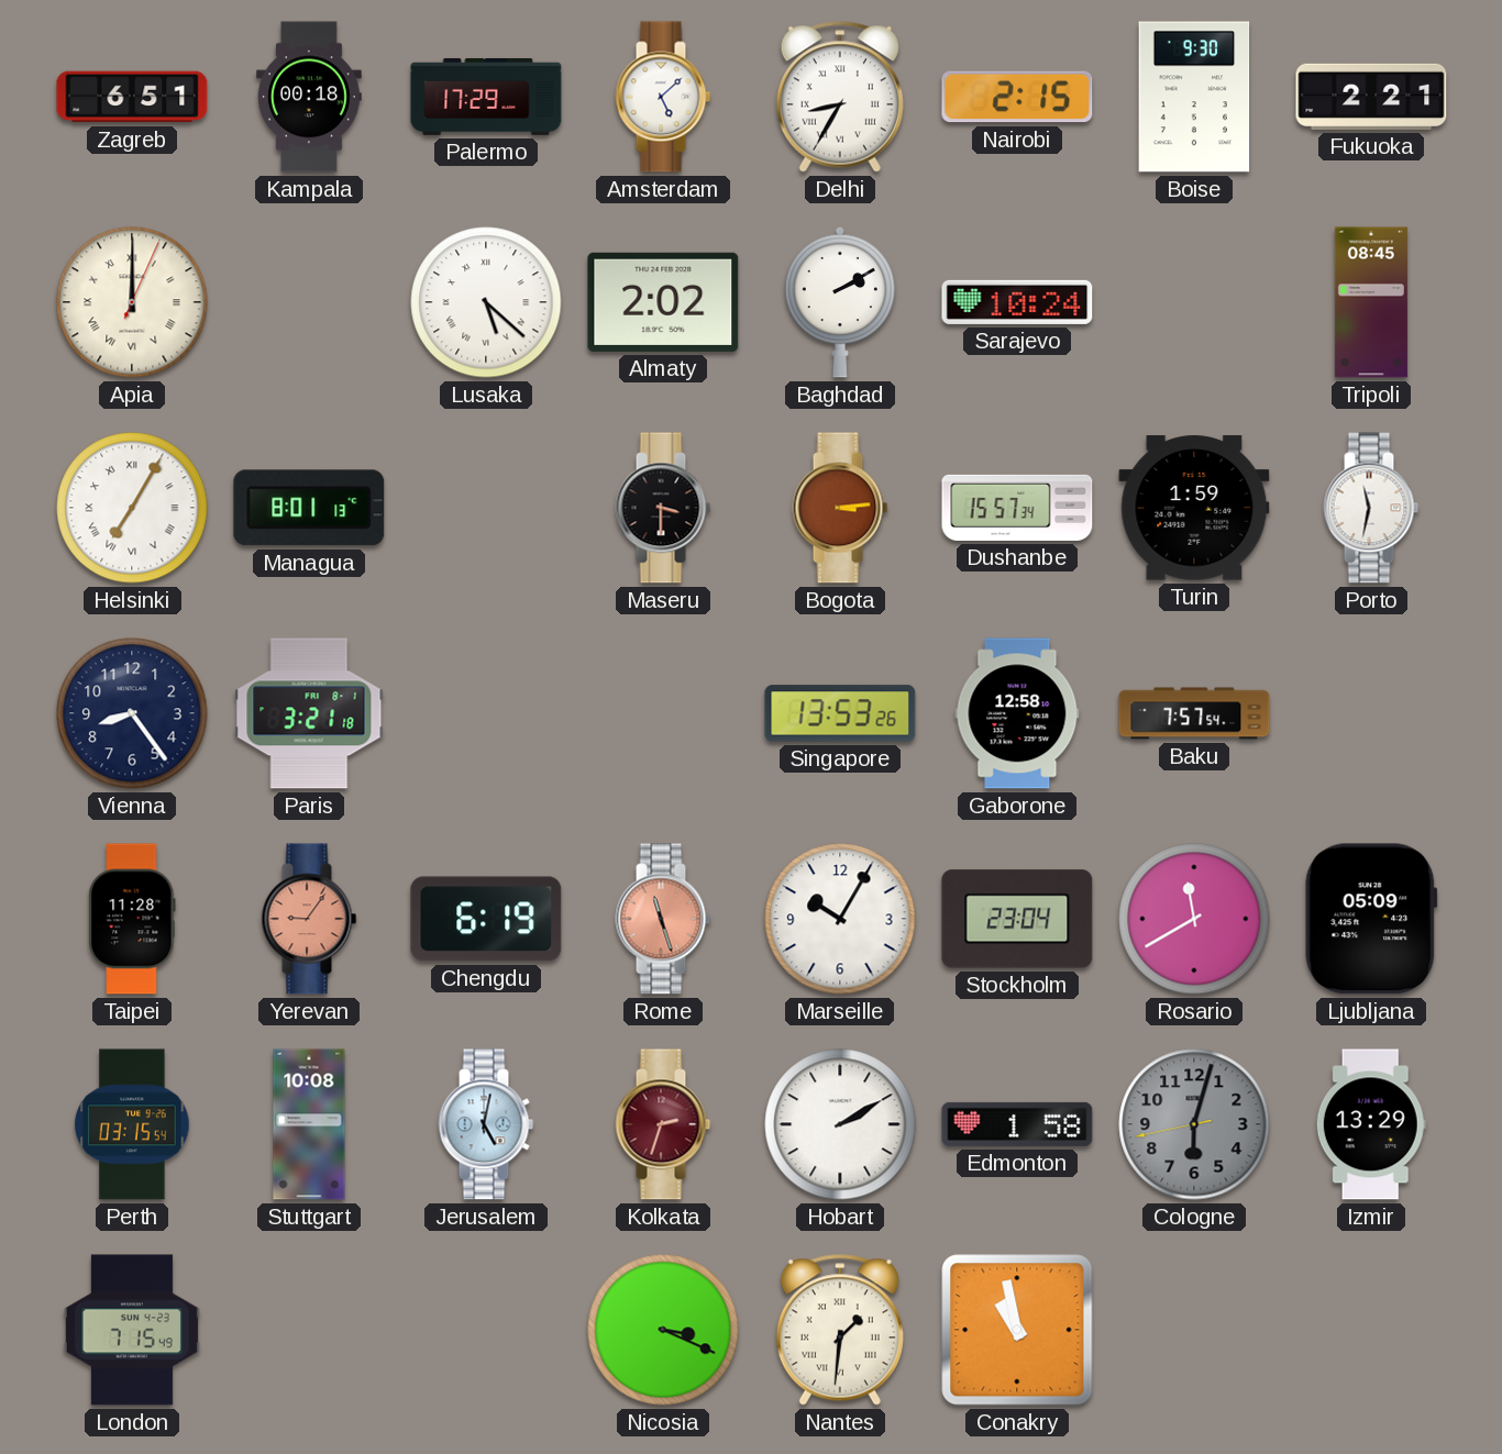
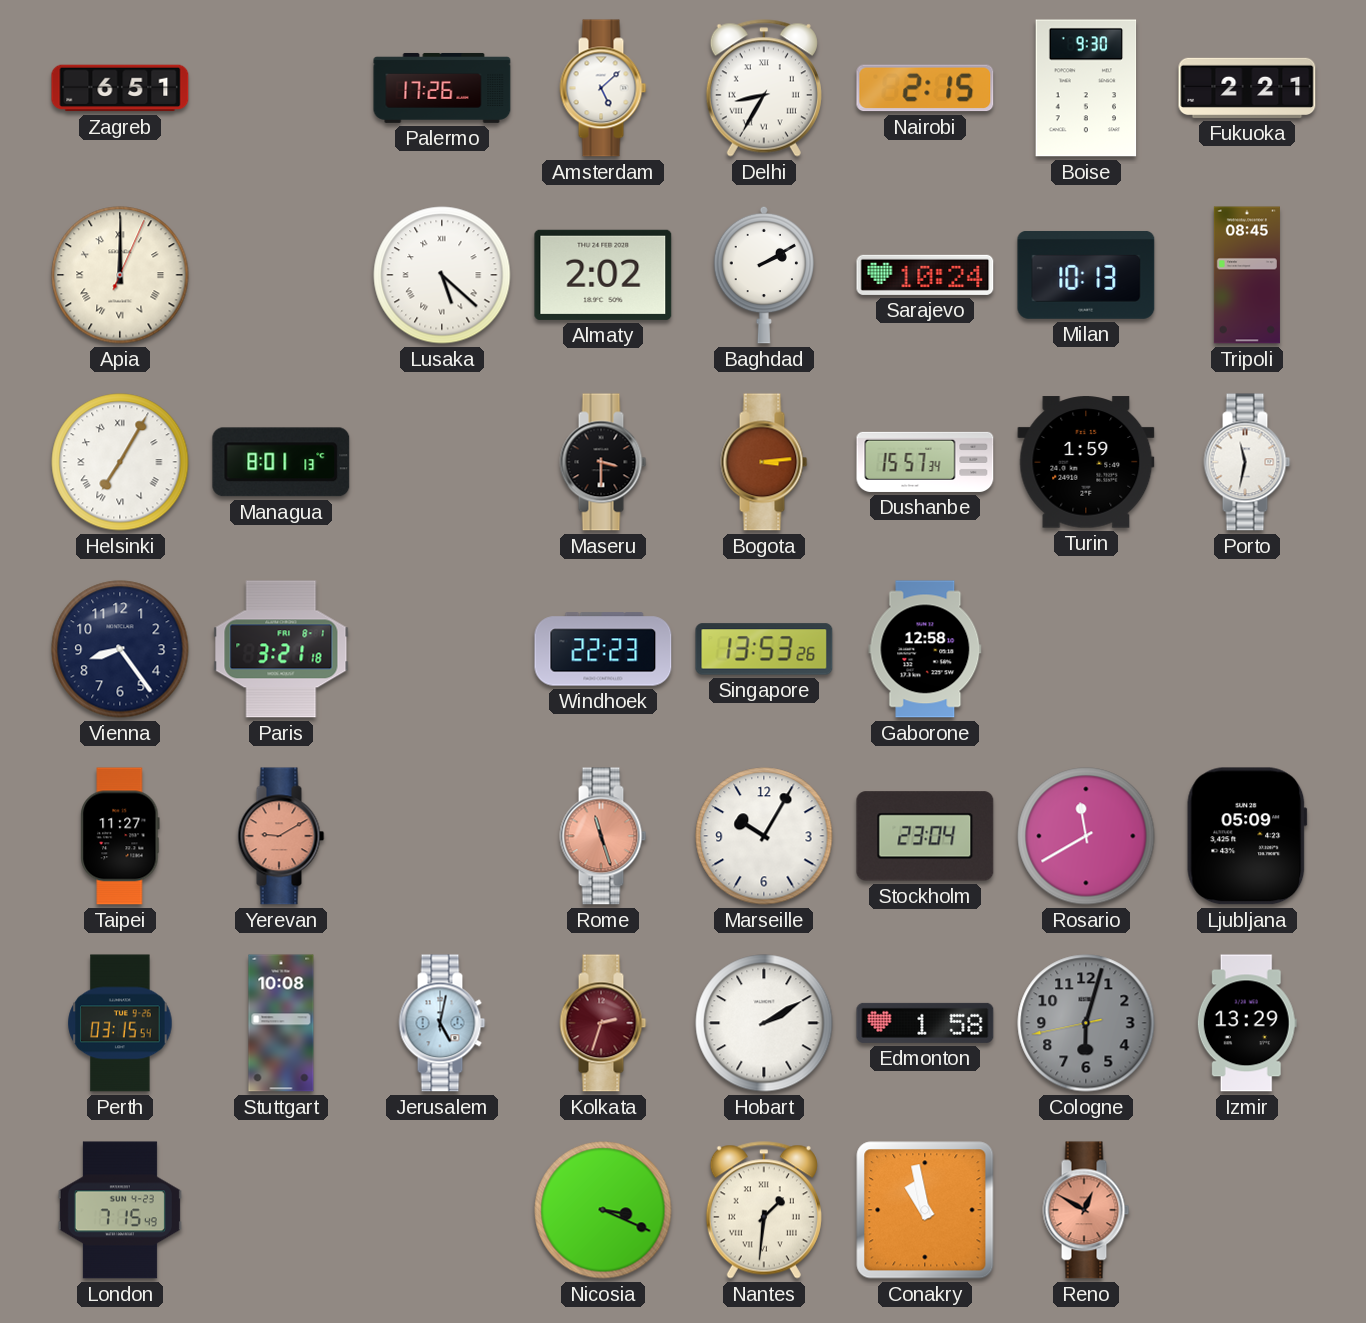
Kampala: 00:18 -> none (309, 97)
Palermo: 17:29 -> 17:26 (442, 88)
Milan: none -> 10:13 (1086, 275)
Windhoek: none -> 22:23 (603, 649)
Baku: 7:57 -> none (1194, 713)
Taipei: 11:28 -> 11:27 (120, 836)
Yerevan: 9:06 -> 9:10 (281, 836)
Chengdu: 6:19 -> none (486, 919)
Reno: none -> 12:50 (1086, 1210)
